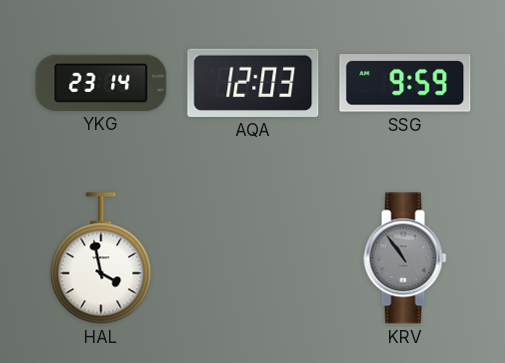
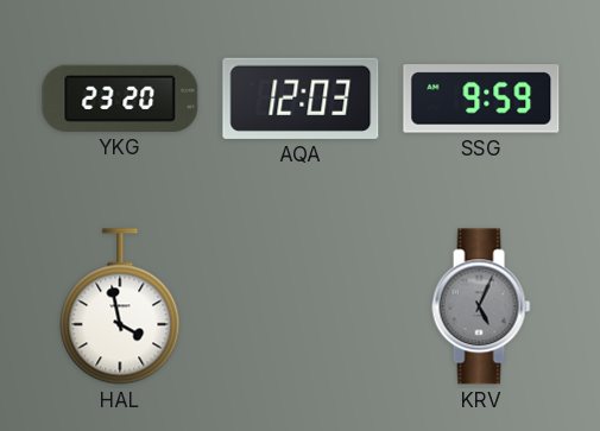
YKG: 23:14 -> 23:20 (120, 99)
KRV: 10:54 -> 5:04 (481, 306)
